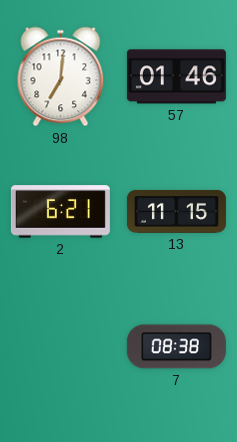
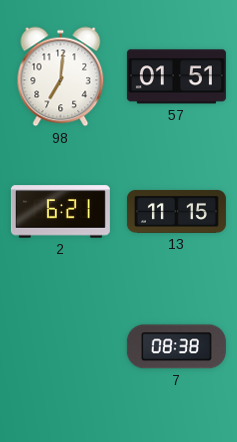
57: 01:46 -> 01:51 (176, 77)
